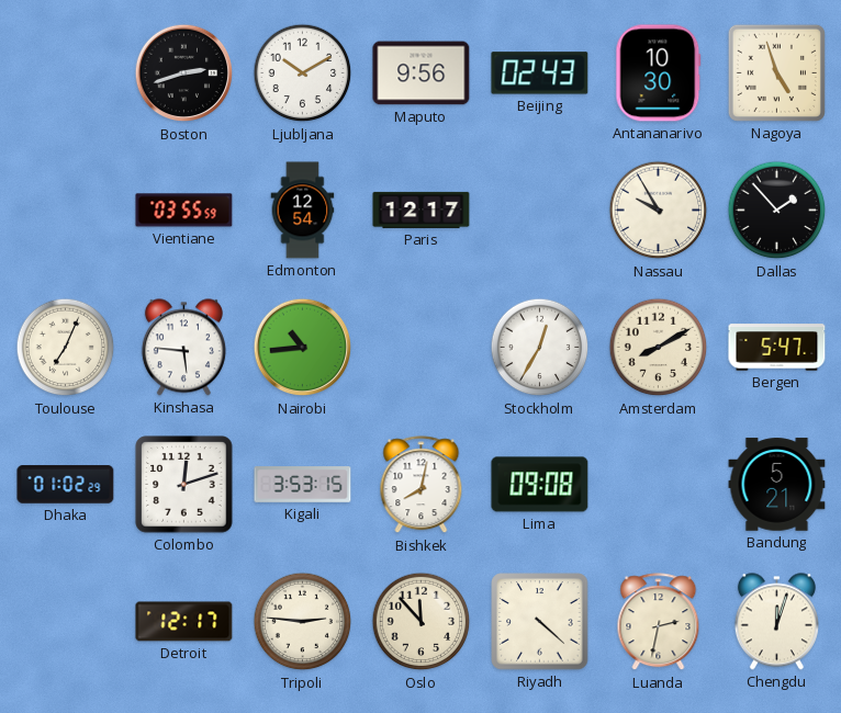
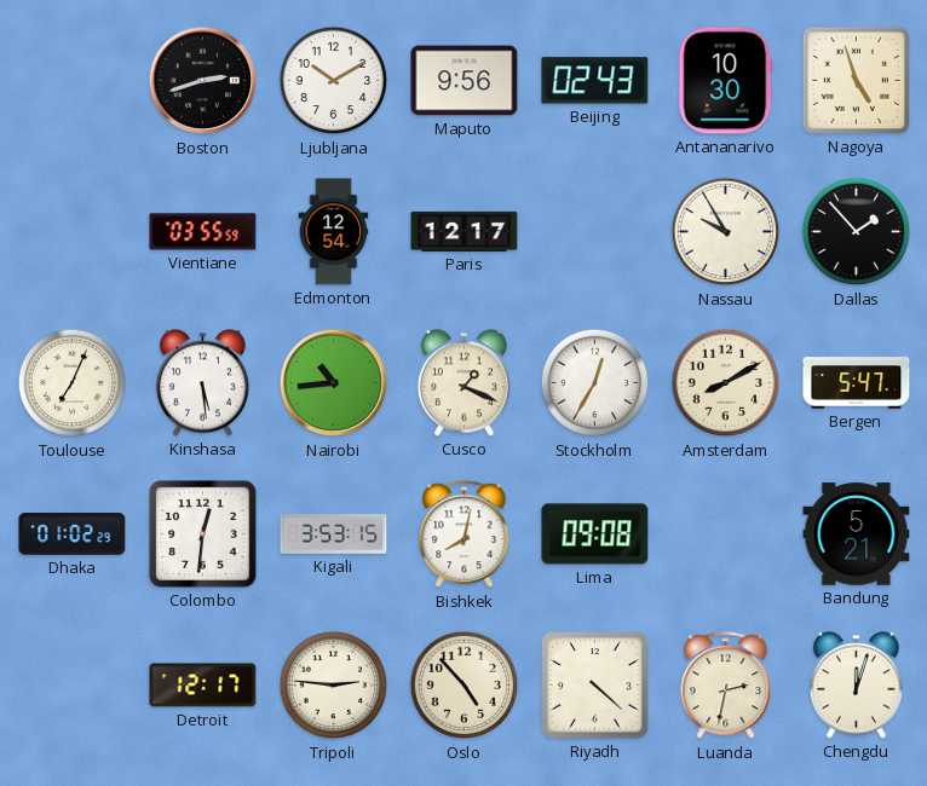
Kinshasa: 5:46 -> 5:29 (202, 383)
Cusco: none -> 1:19 (463, 383)
Colombo: 12:12 -> 12:31 (203, 534)
Oslo: 11:53 -> 4:53 (465, 686)
